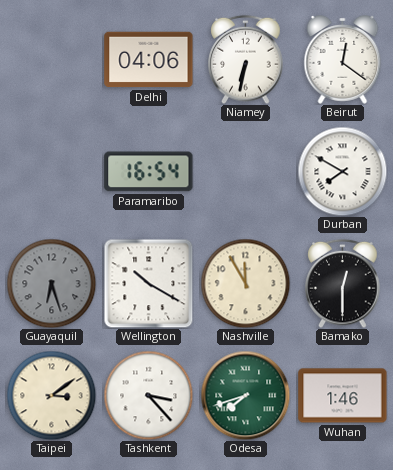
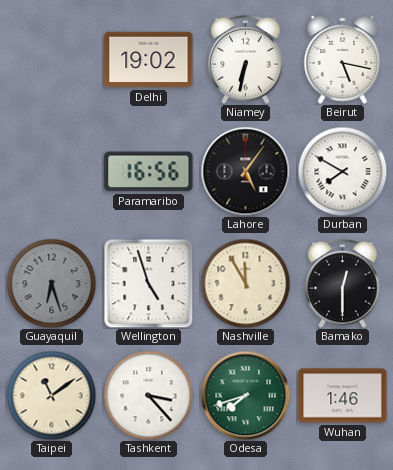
Delhi: 04:06 -> 19:02 (149, 60)
Beirut: 12:21 -> 5:17 (343, 60)
Paramaribo: 16:54 -> 16:56 (149, 172)
Lahore: none -> 5:06 (245, 171)
Wellington: 10:20 -> 4:57 (148, 283)
Taipei: 3:09 -> 11:09 (51, 395)
